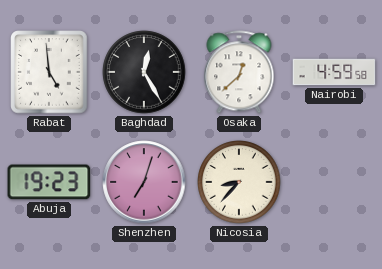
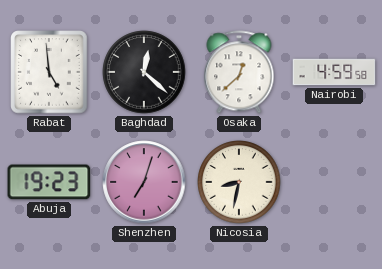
Baghdad: 12:25 -> 12:22 (144, 72)
Nicosia: 8:37 -> 8:32 (239, 182)
